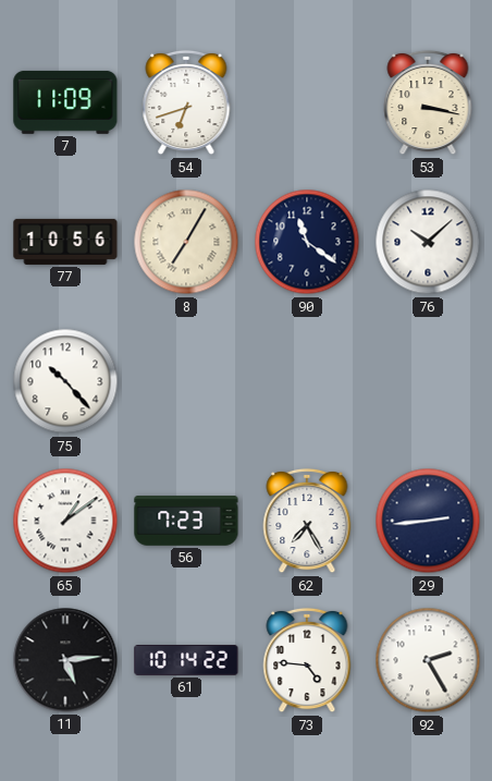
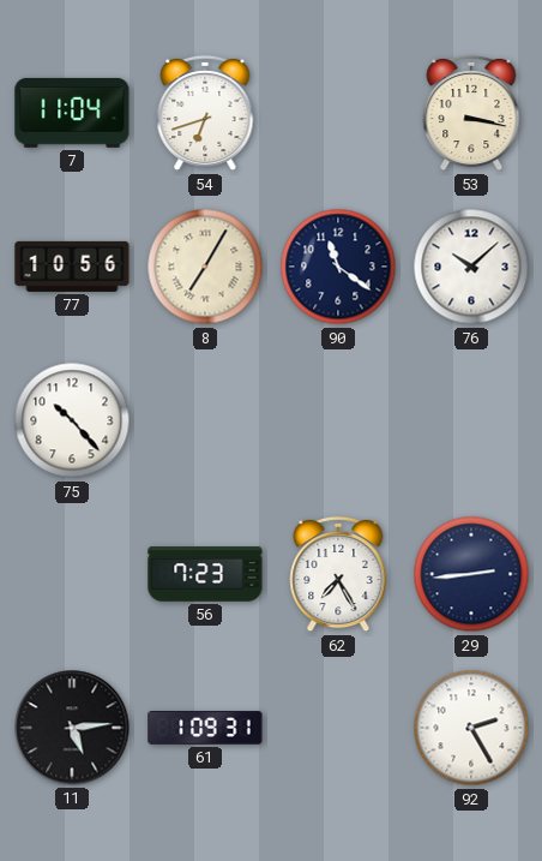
7: 11:09 -> 11:04 (72, 113)
65: 1:09 -> none (65, 521)
61: 10:14 -> 1:09 (205, 729)
73: 4:46 -> none (307, 660)
